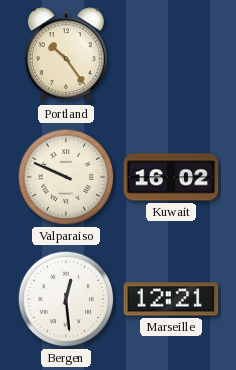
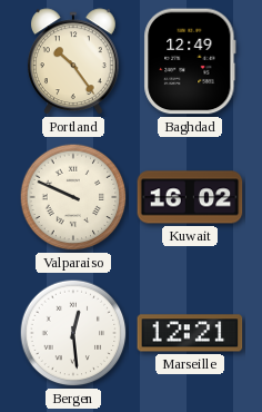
Baghdad: none -> 12:49 (190, 61)
